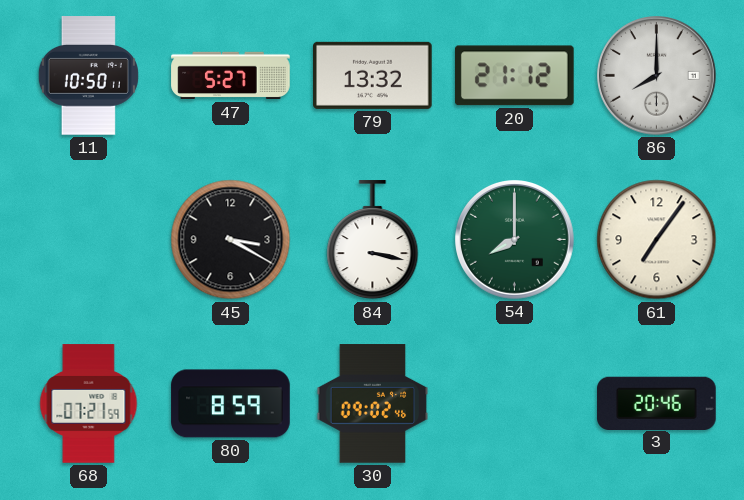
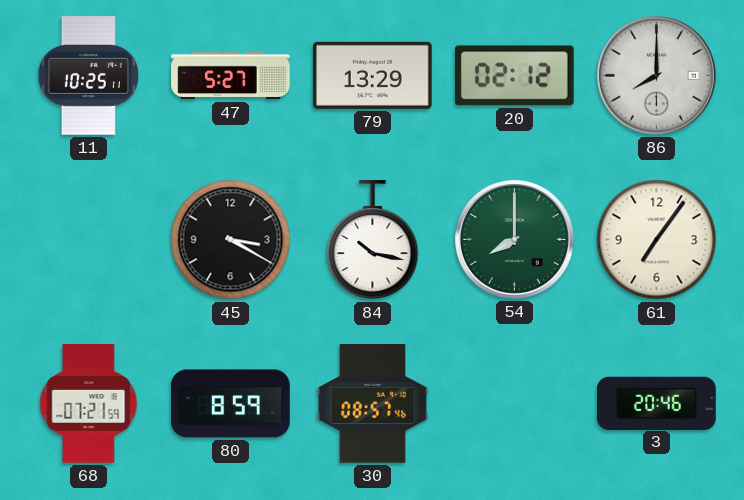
11: 10:50 -> 10:25 (88, 76)
79: 13:32 -> 13:29 (373, 75)
20: 21:12 -> 02:12 (514, 76)
84: 3:17 -> 10:17 (373, 240)
30: 09:02 -> 08:57 (373, 404)
